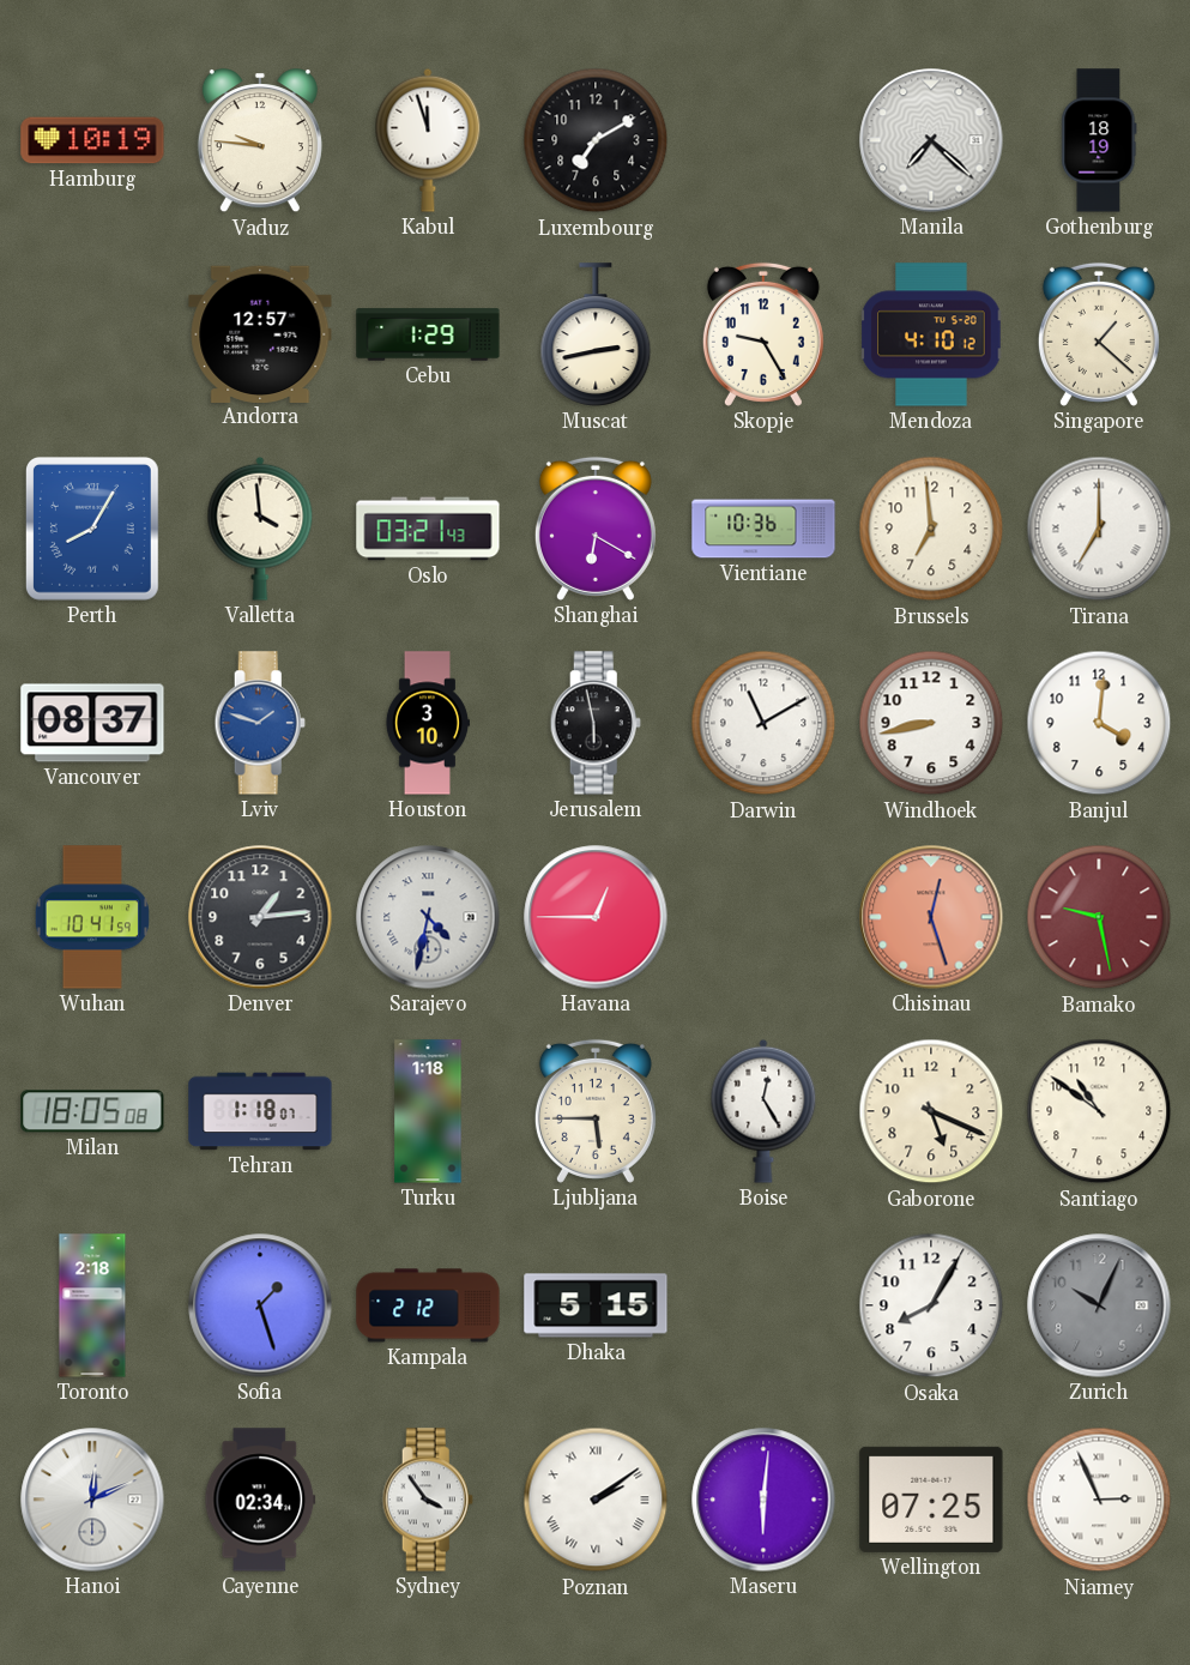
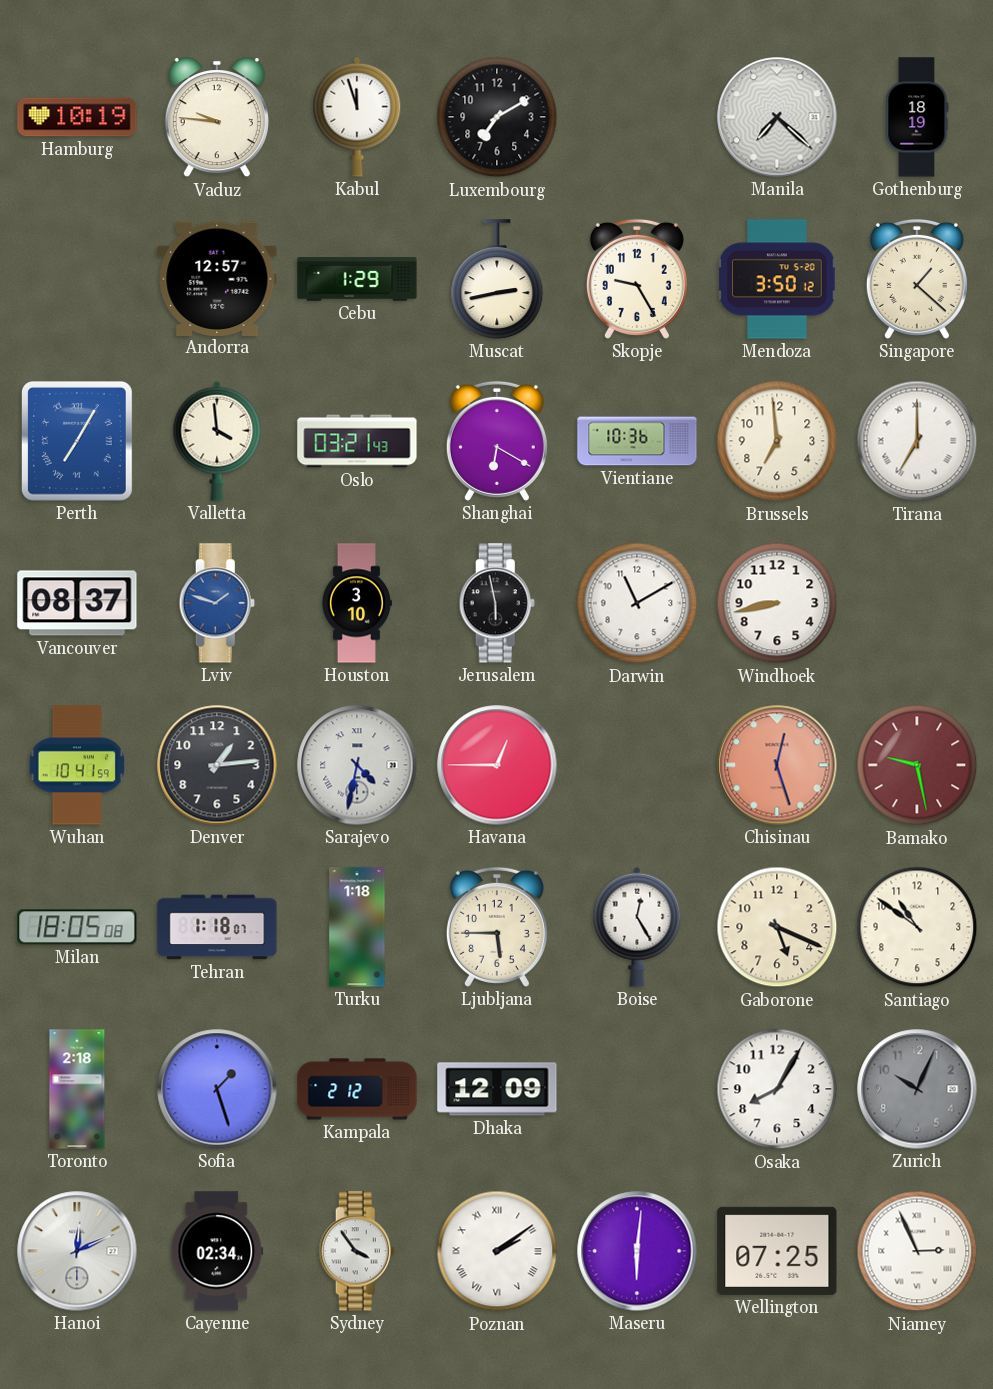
Mendoza: 4:10 -> 3:50 (777, 279)
Perth: 8:05 -> 7:05 (77, 441)
Banjul: 4:01 -> none (1099, 723)
Dhaka: 5:15 -> 12:09 (497, 1089)
